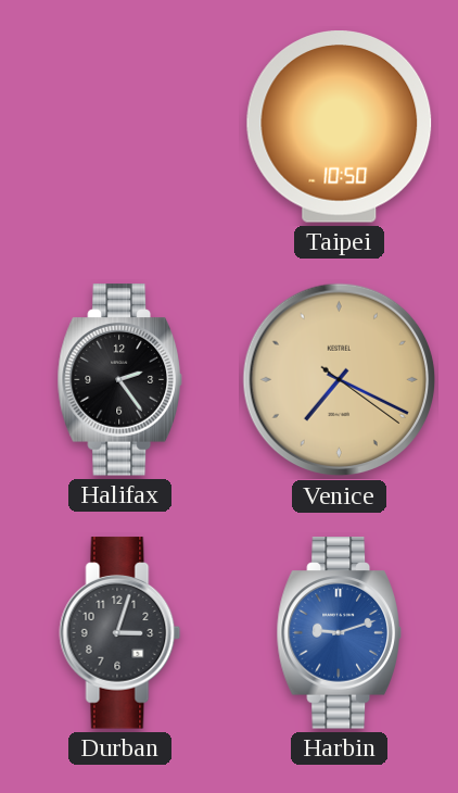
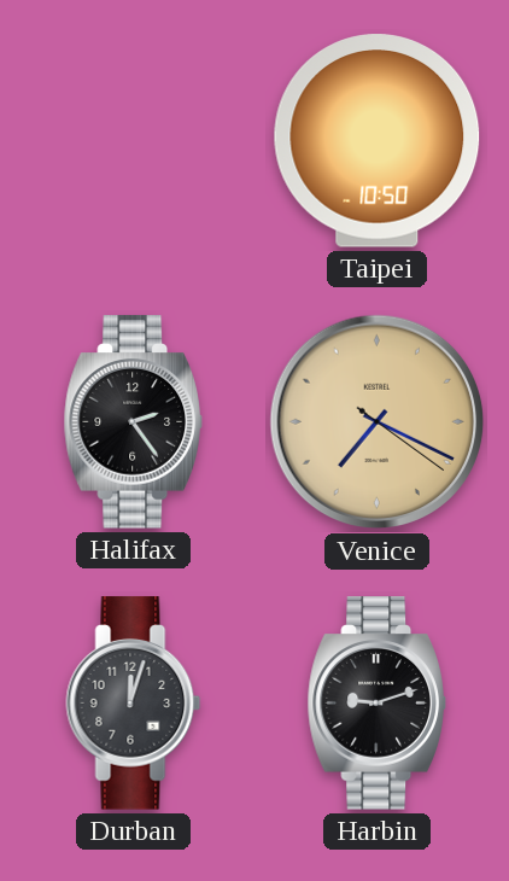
Durban: 3:03 -> 12:03 (134, 704)
Harbin dial: blue -> black (376, 704)
